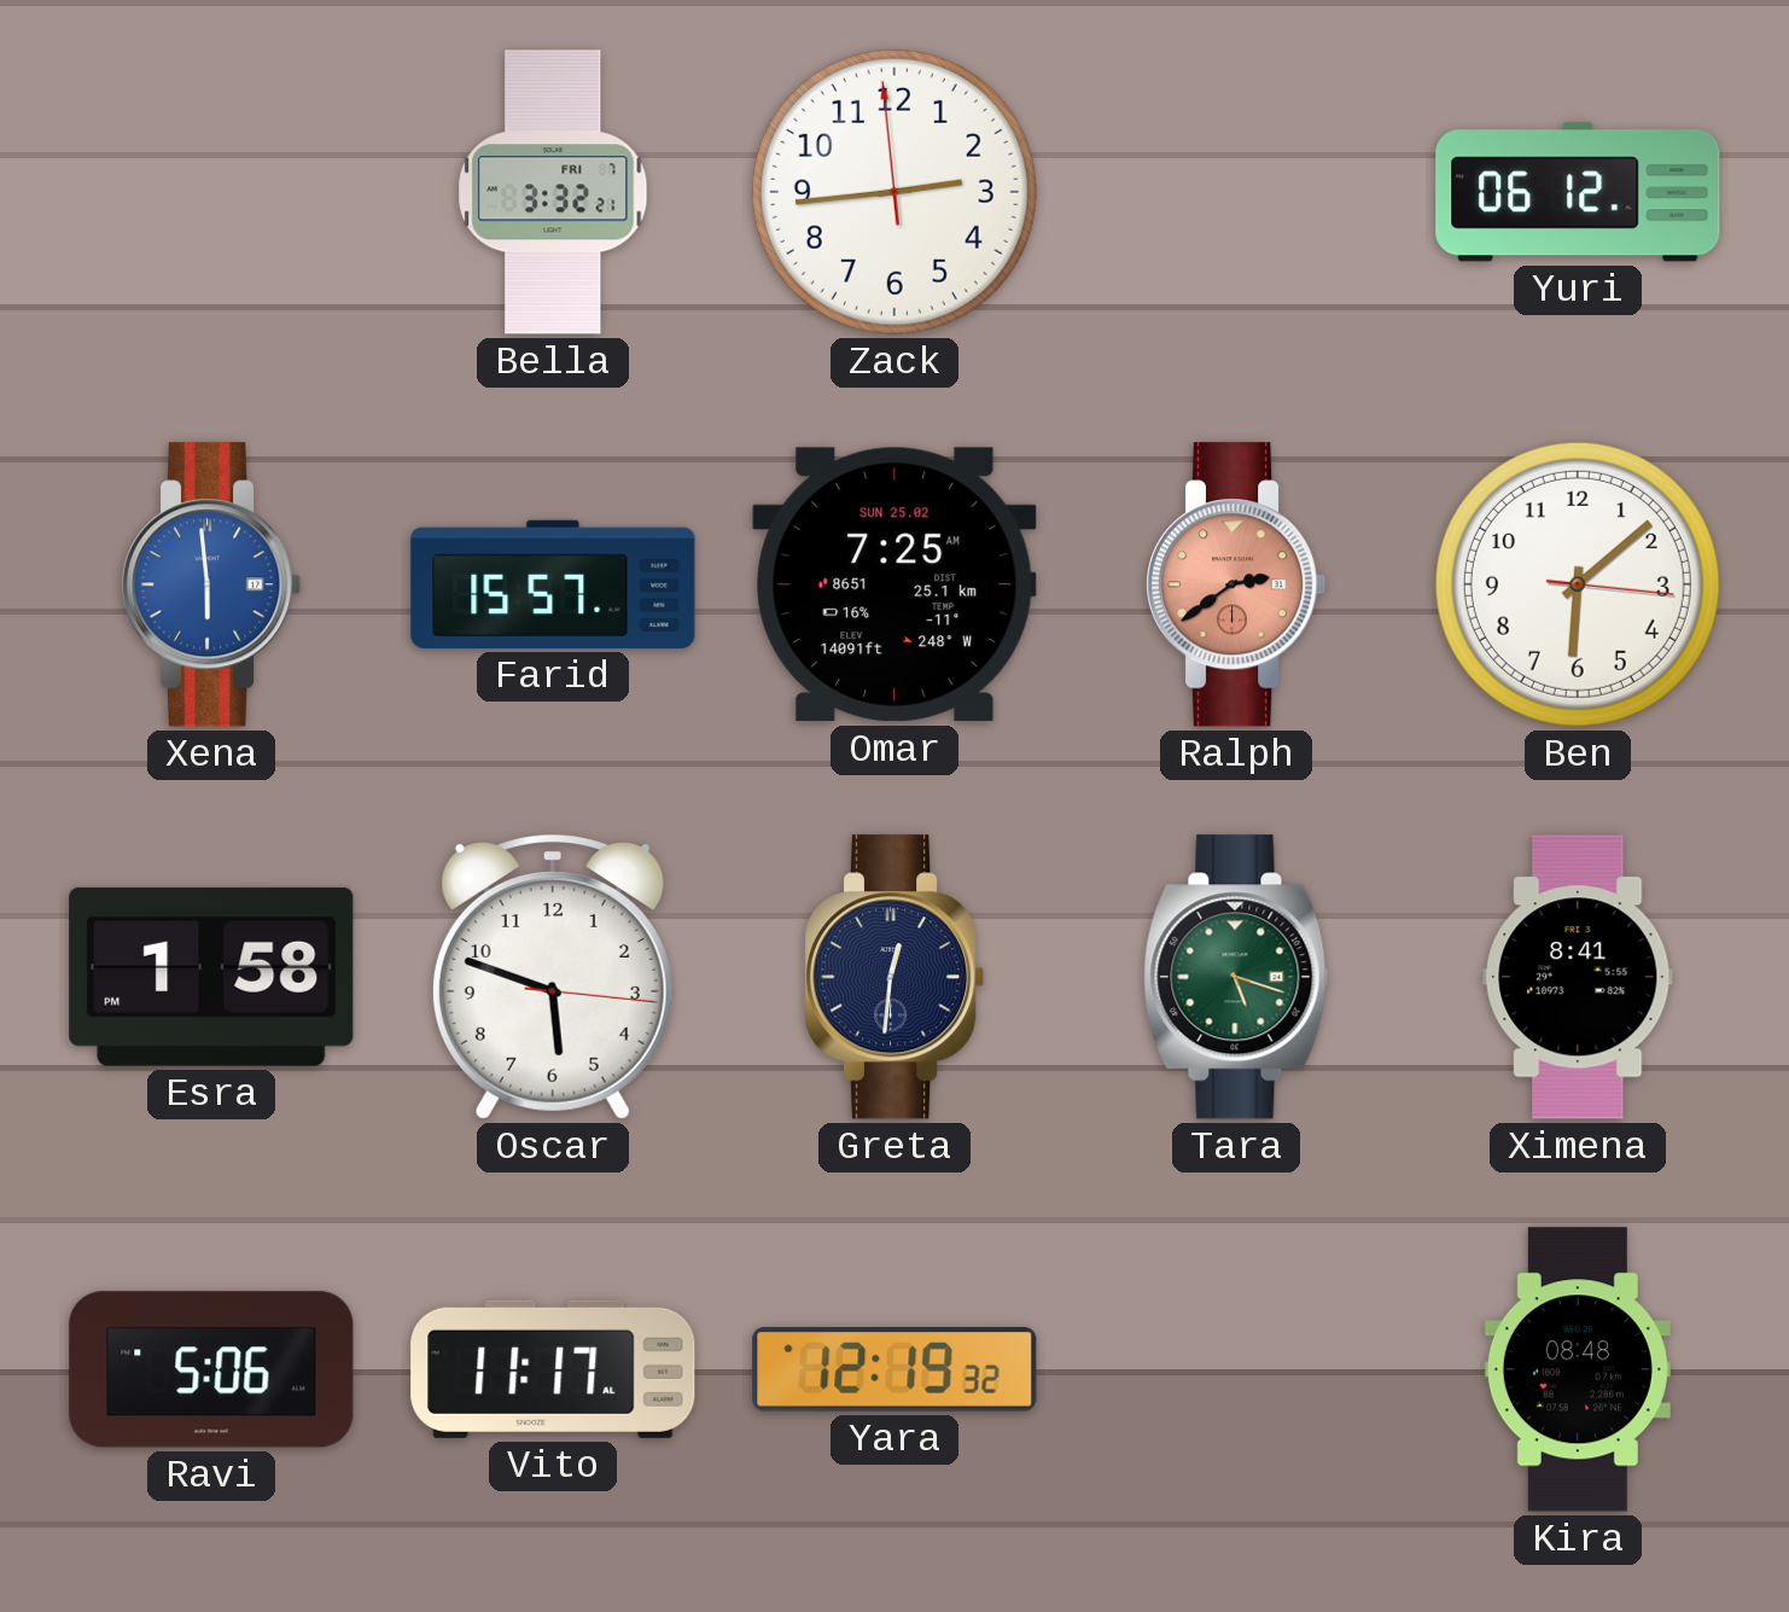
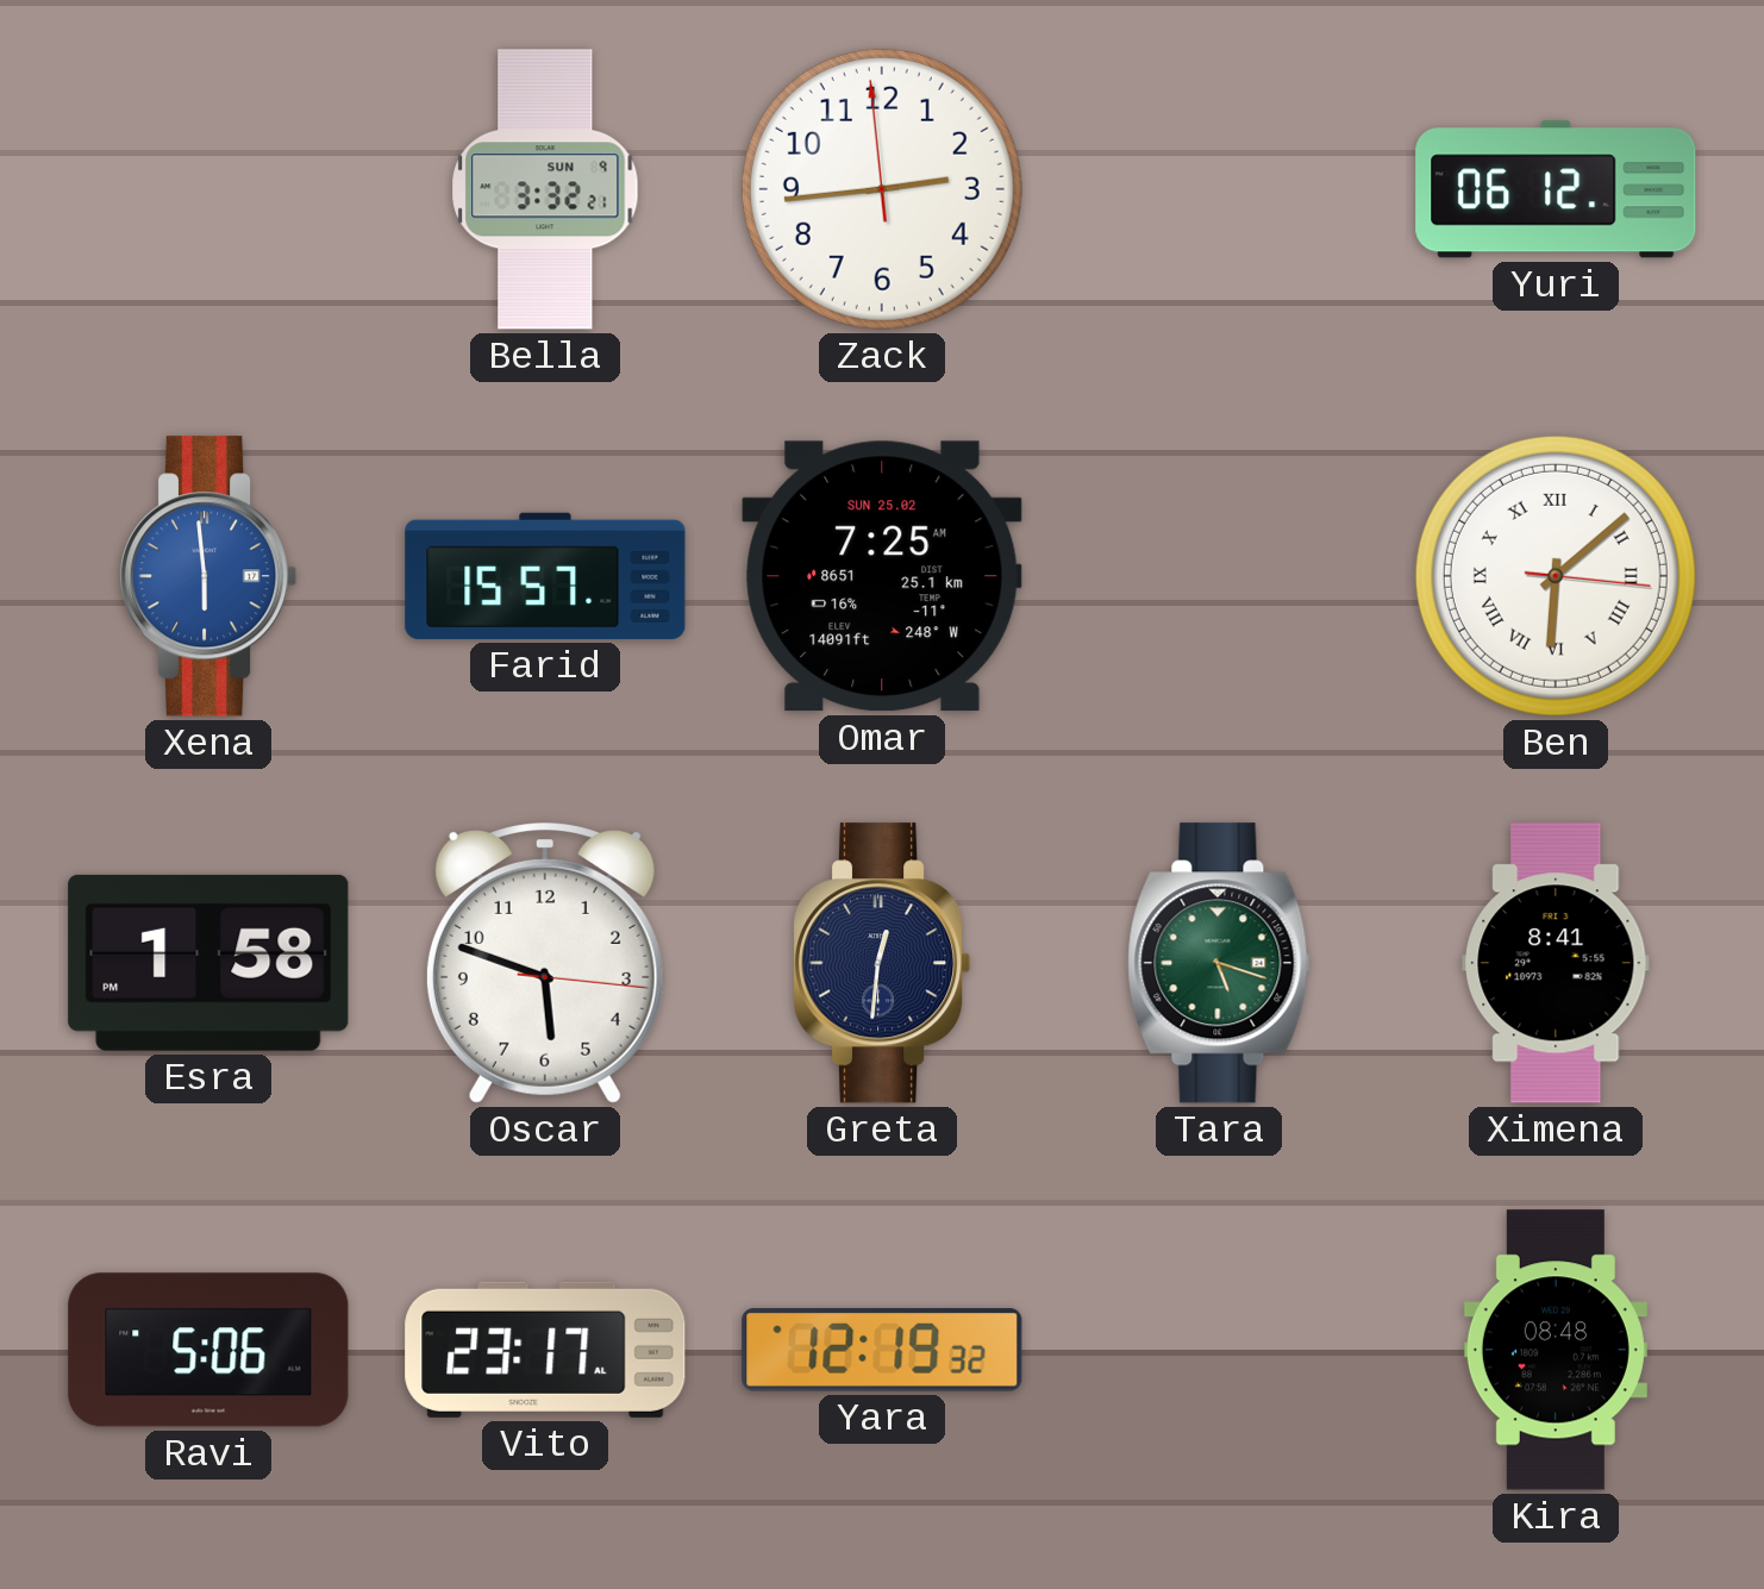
Bella date: FRI 7 -> SUN 9 (545, 189)
Ralph: 2:39 -> none (1237, 584)
Ben numerals: Arabic -> Roman (1556, 576)
Vito: 11:17 -> 23:17 (545, 1350)
